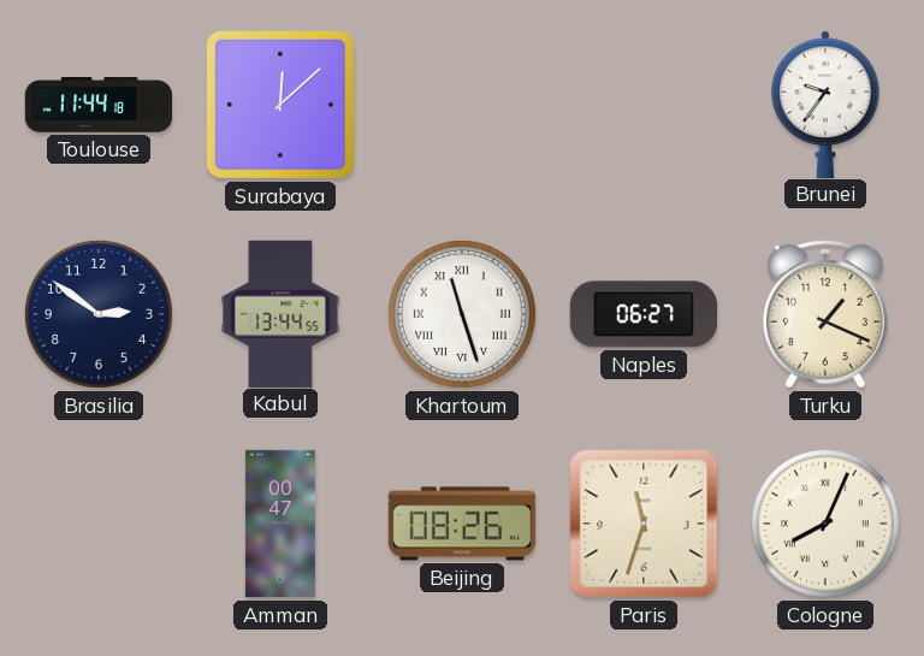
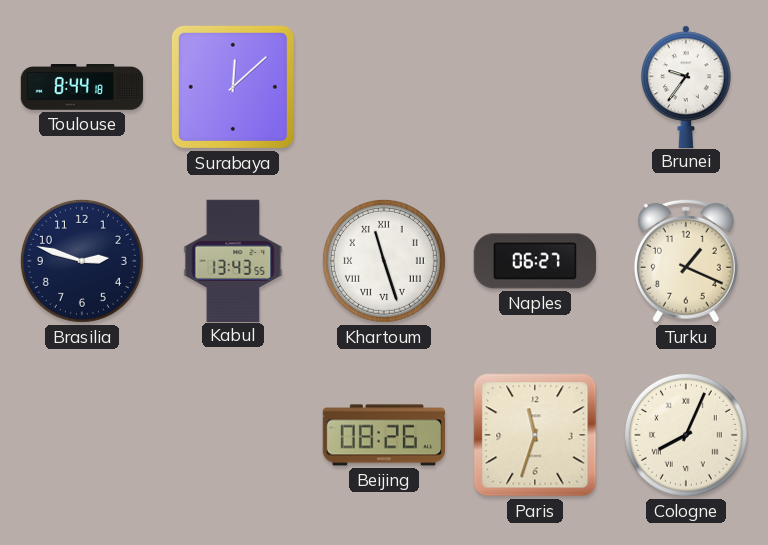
Toulouse: 11:44 -> 8:44 (82, 88)
Brasilia: 2:51 -> 2:48 (82, 261)
Kabul: 13:44 -> 13:43 (233, 260)
Amman: 00:47 -> none (280, 524)
